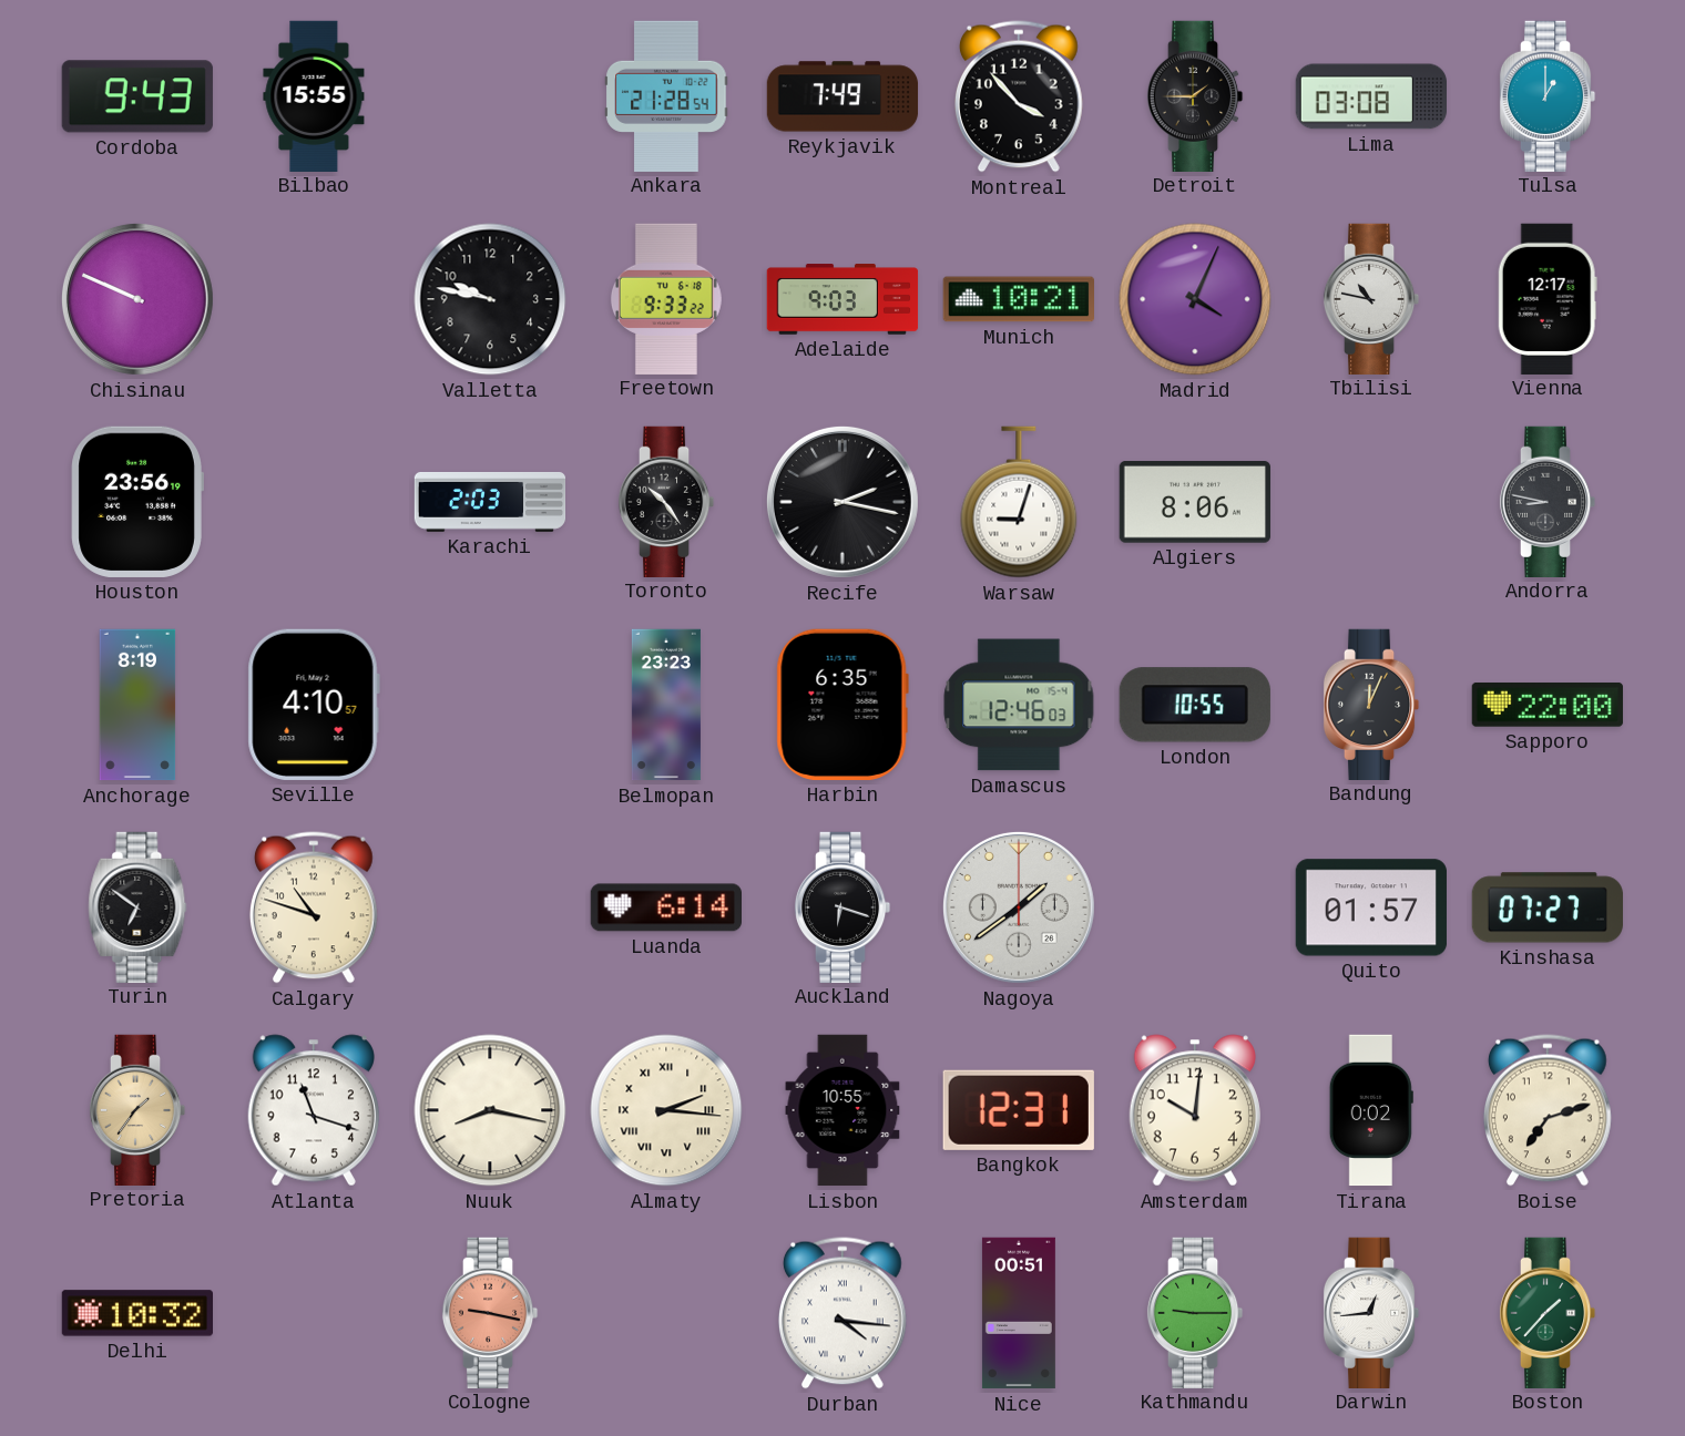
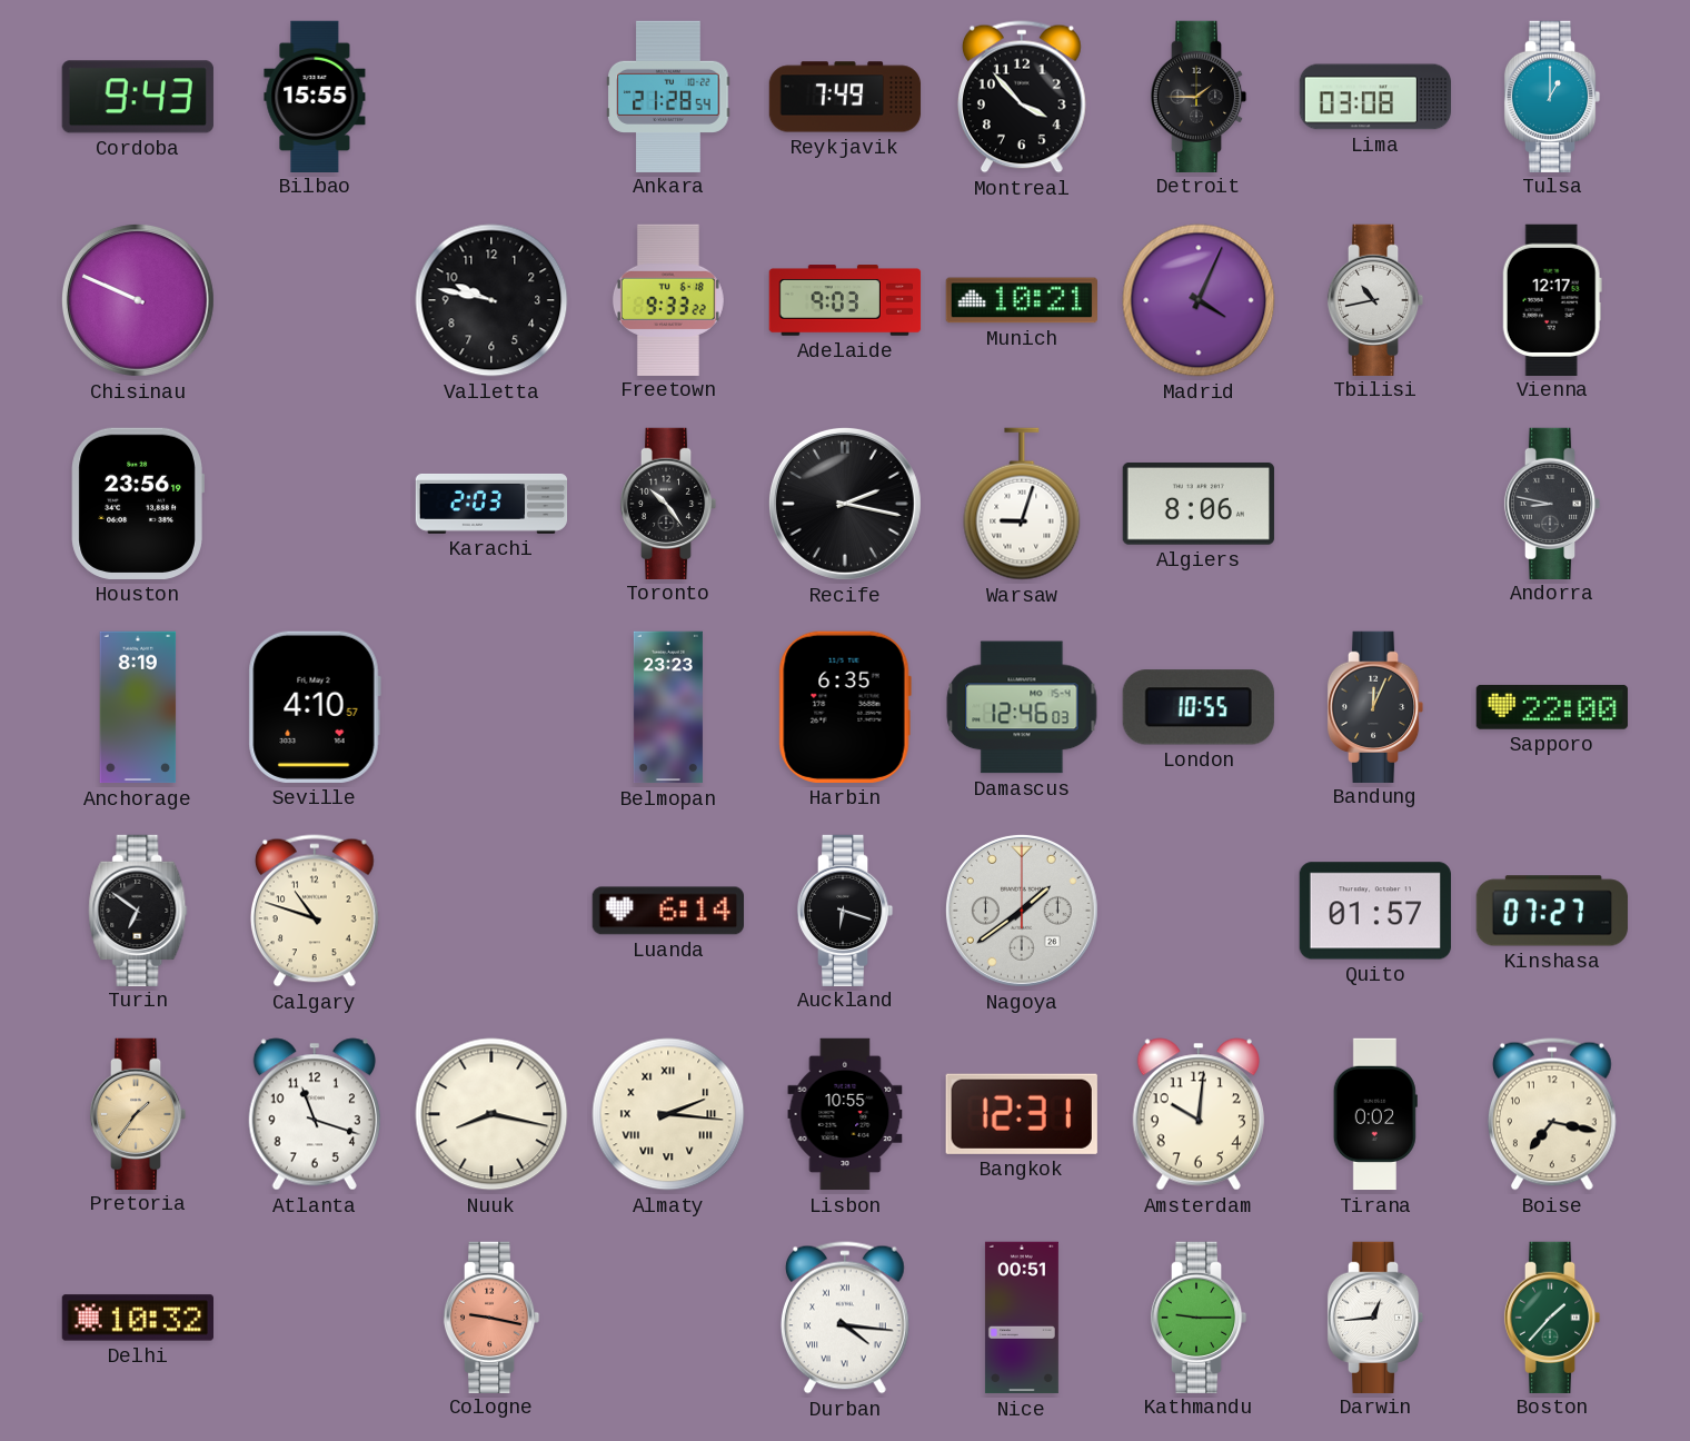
Tbilisi: 10:47 -> 10:43 (1375, 299)
Boise: 7:12 -> 7:17 (1552, 1114)
